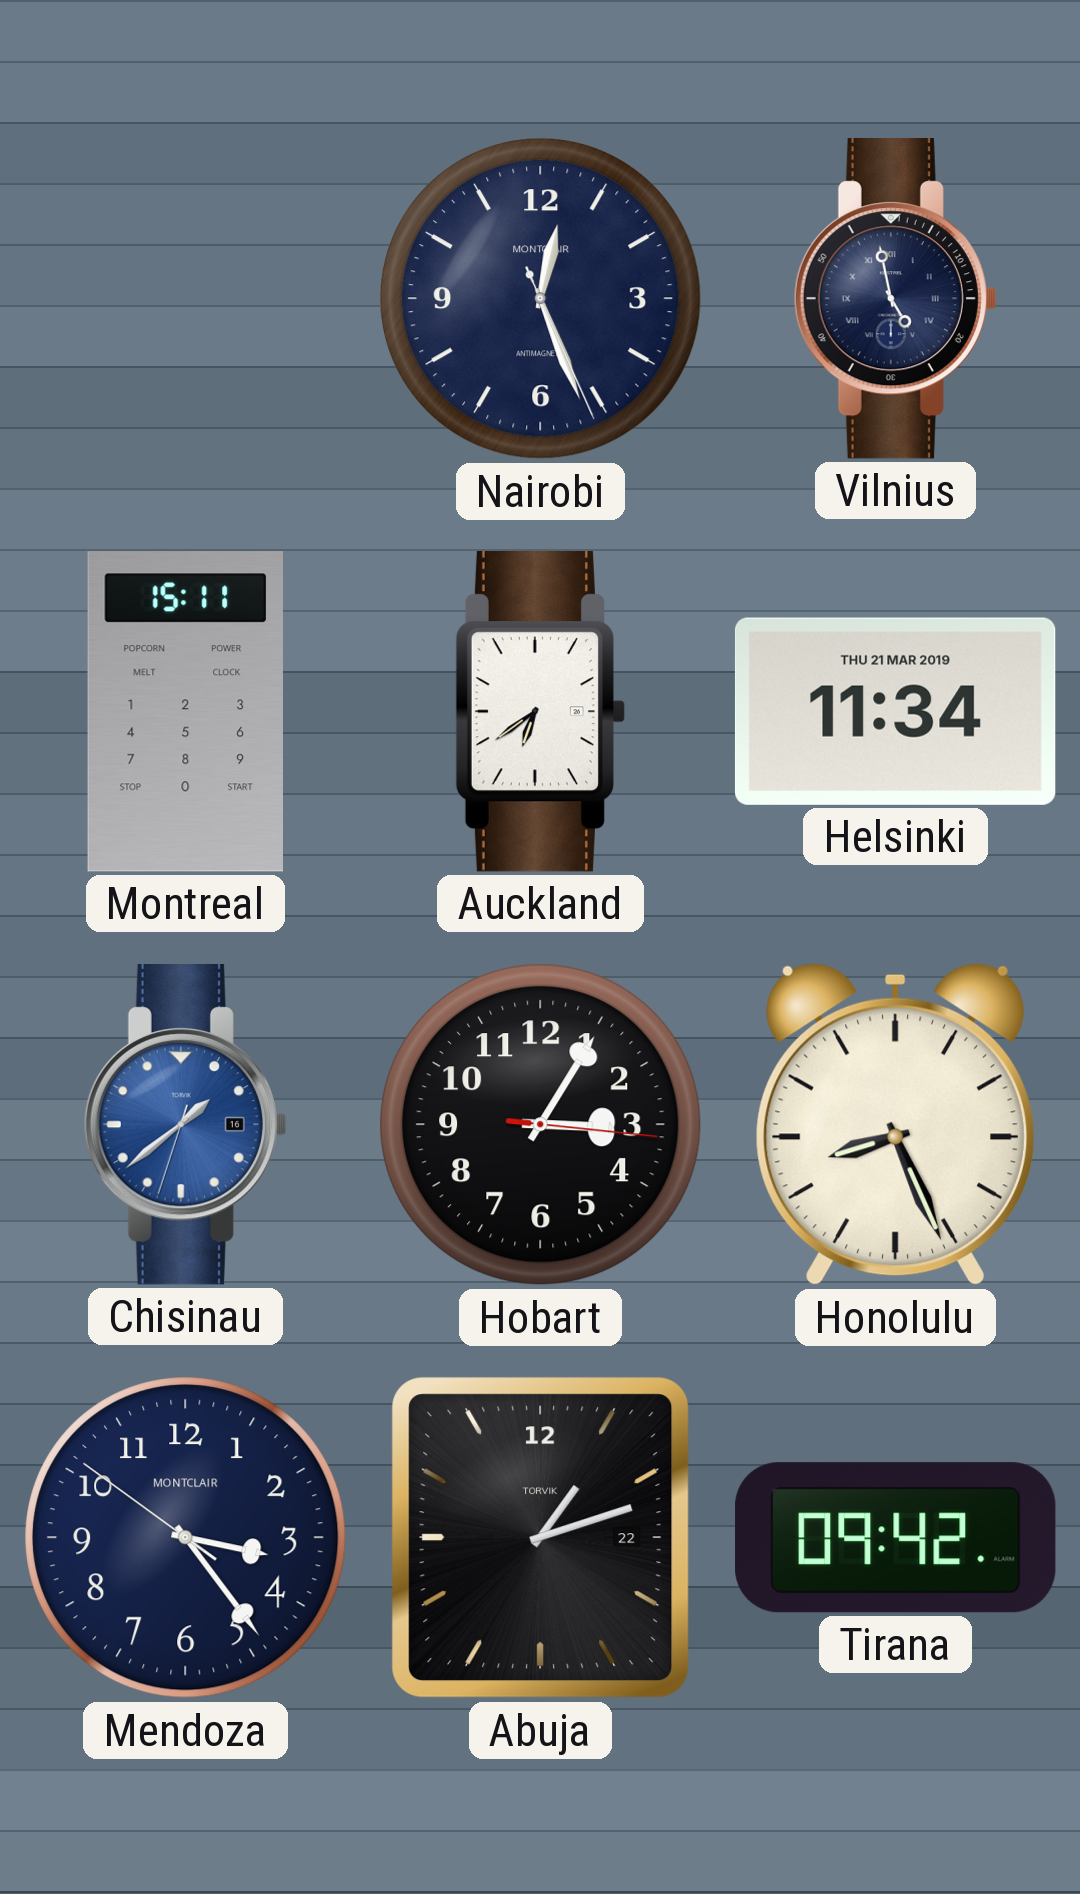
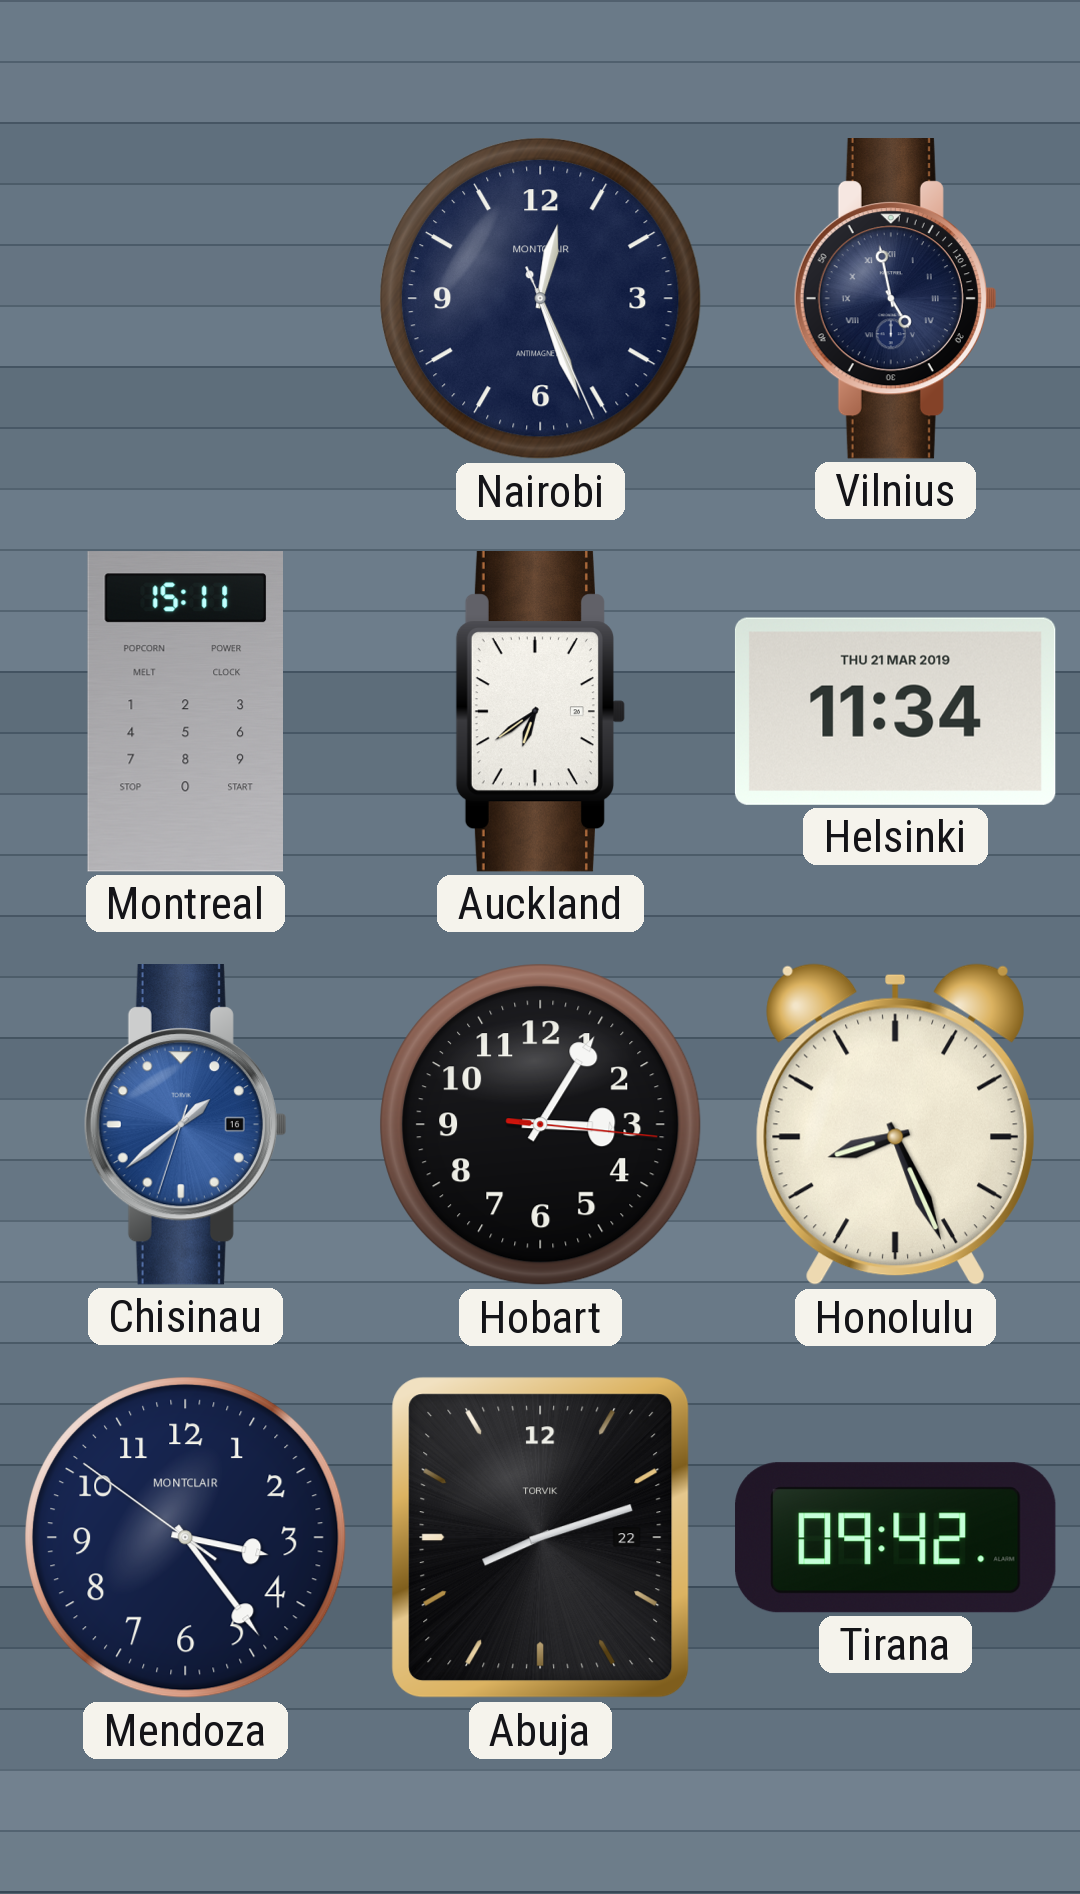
Abuja: 1:12 -> 8:12 (541, 1538)
